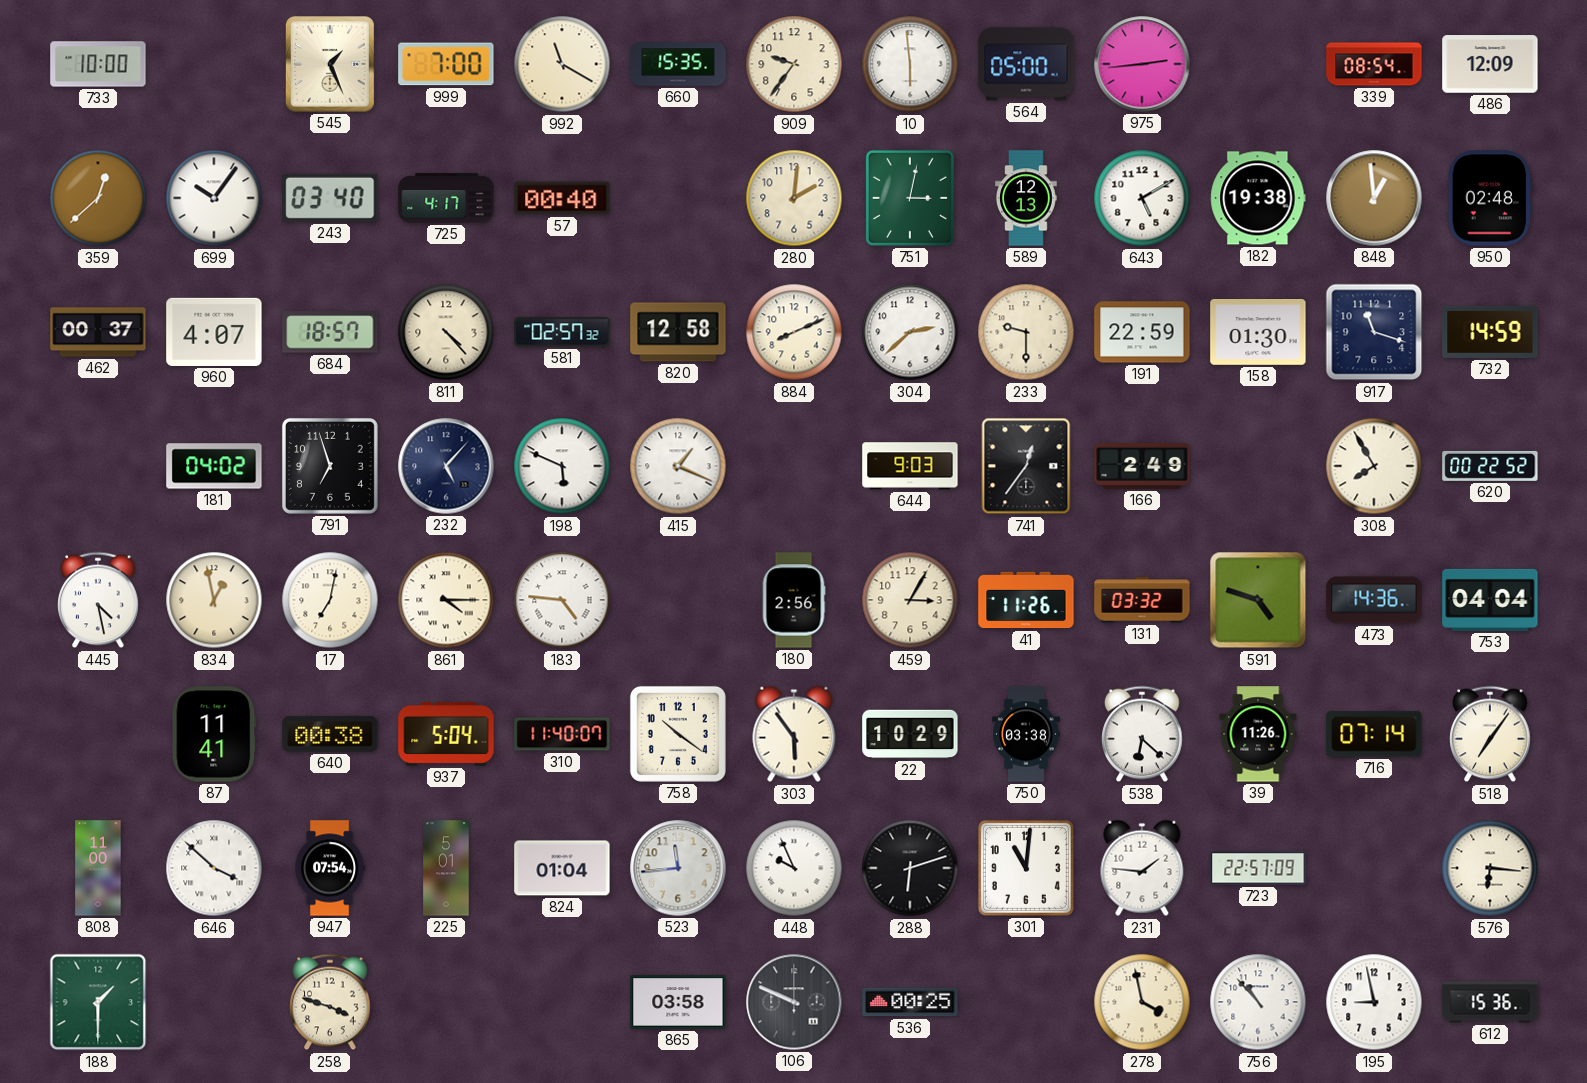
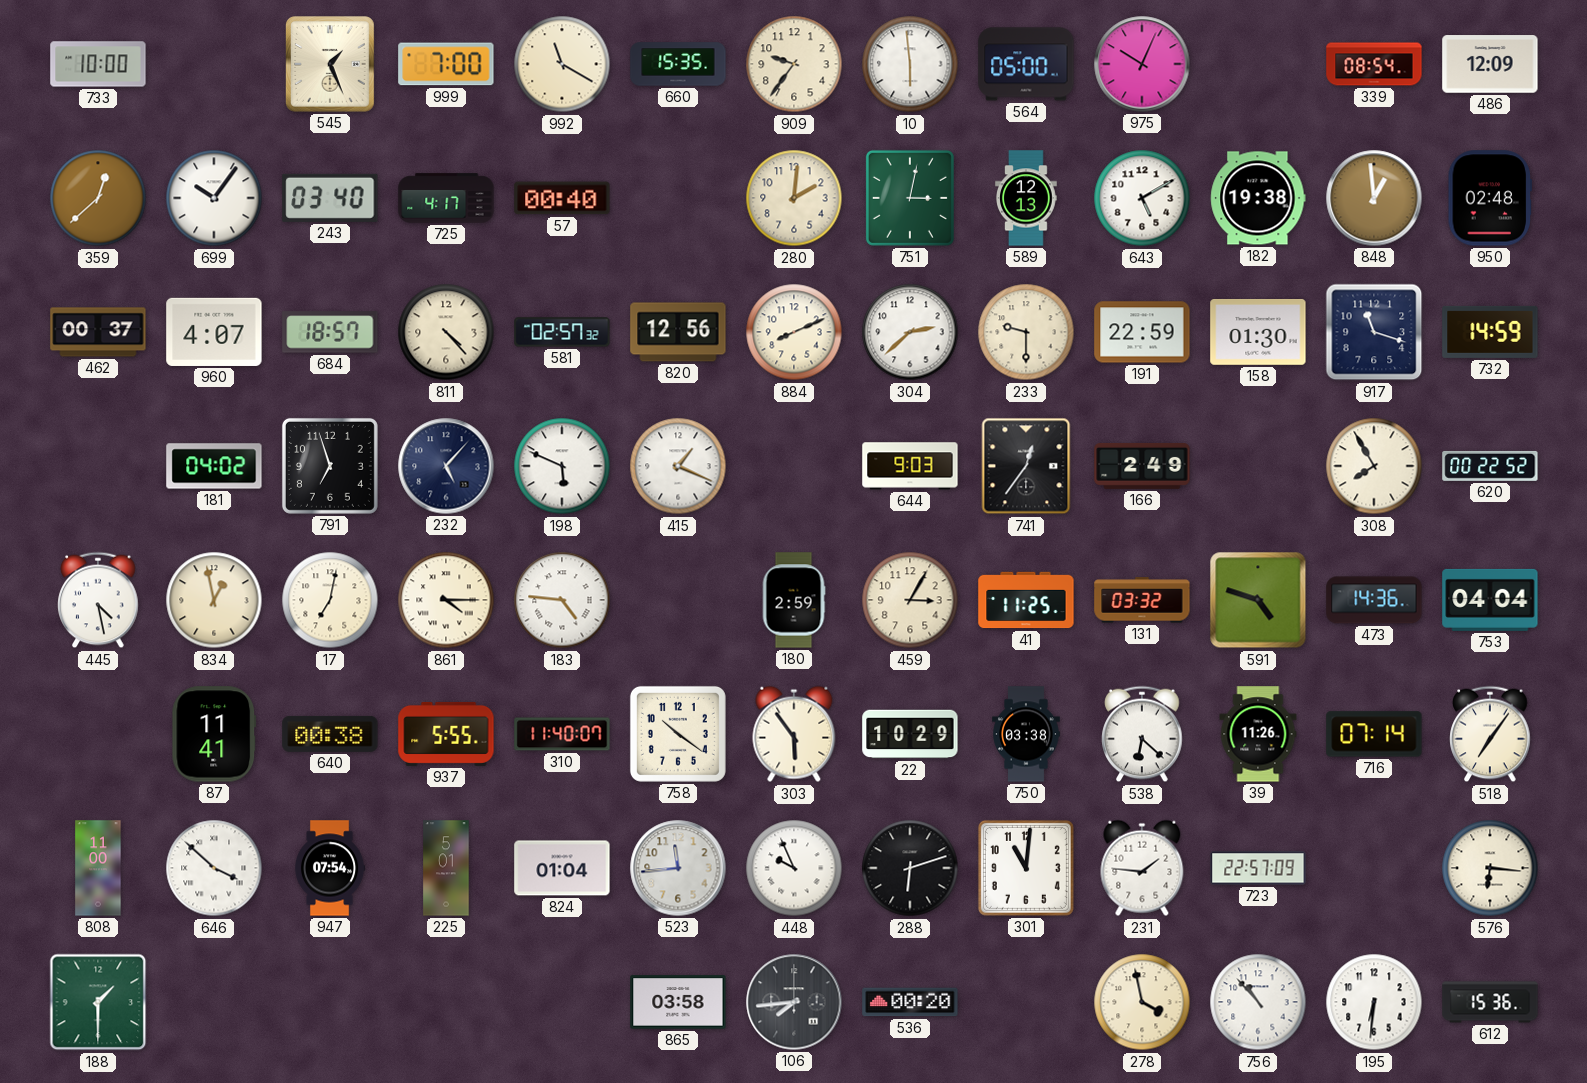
975: 2:44 -> 10:04 (1142, 64)
820: 12:58 -> 12:56 (678, 332)
180: 2:56 -> 2:59 (794, 600)
41: 11:26 -> 11:25 (1026, 600)
937: 5:04 -> 5:55 (446, 734)
258: 3:48 -> none (330, 1002)
106: 9:49 -> 7:44 (794, 1002)
536: 00:25 -> 00:20 (910, 1002)
195: 8:58 -> 6:31 (1374, 1002)
